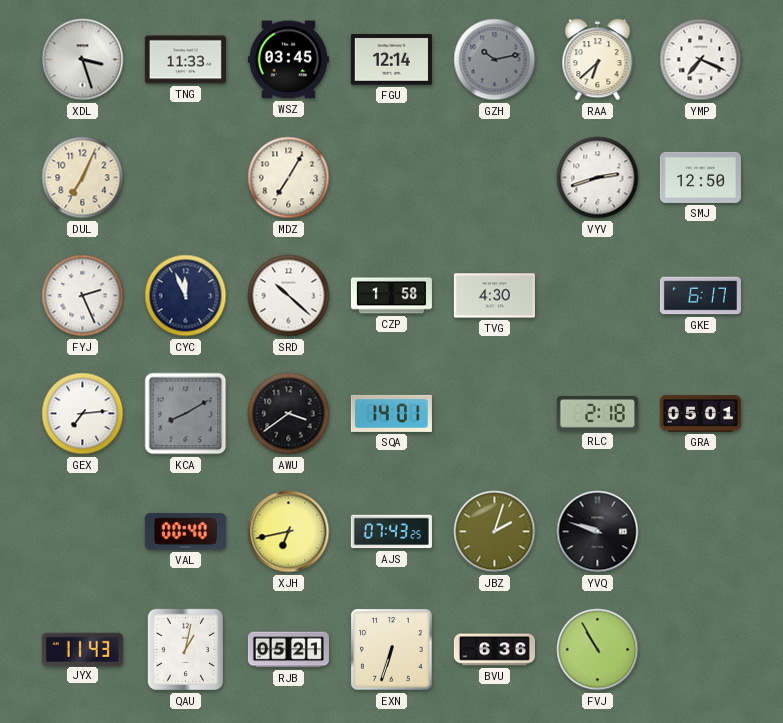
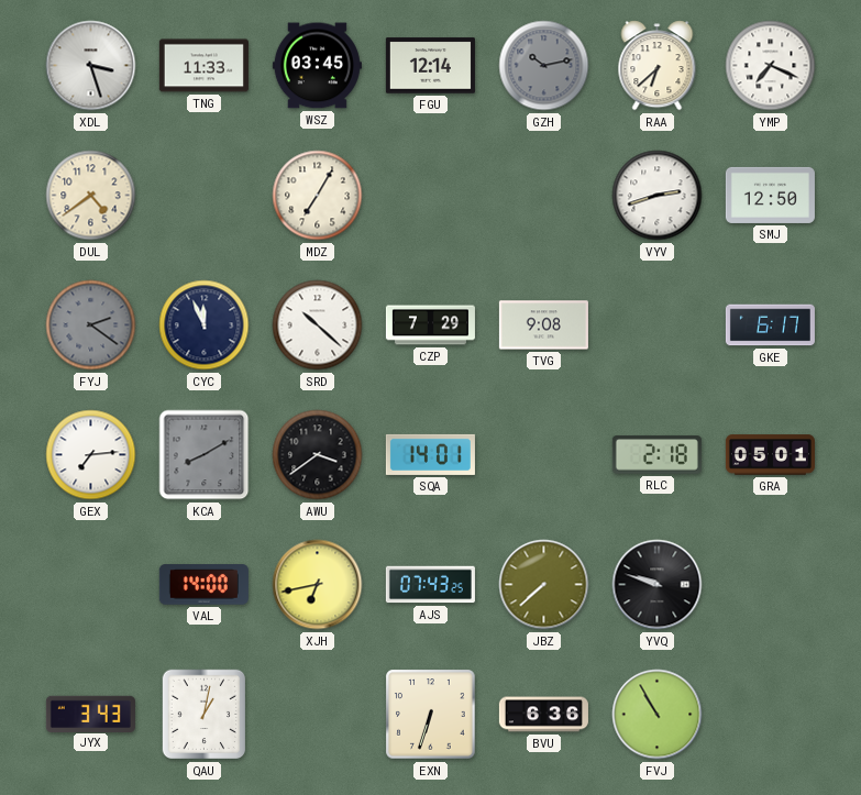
DUL: 7:04 -> 4:39 (91, 196)
FYJ: 2:26 -> 2:21 (91, 325)
FYJ dial: white -> grey (91, 325)
CZP: 1:58 -> 7:29 (430, 325)
TVG: 4:30 -> 9:08 (543, 325)
VAL: 00:40 -> 14:00 (203, 585)
JBZ: 2:03 -> 7:38 (544, 585)
JYX: 11:43 -> 3:43 (90, 714)
RJB: 05:21 -> none (288, 650)
